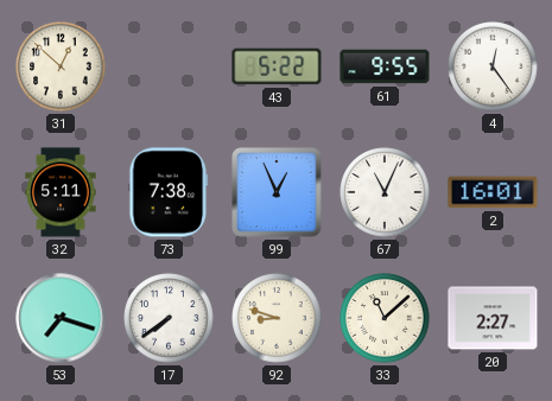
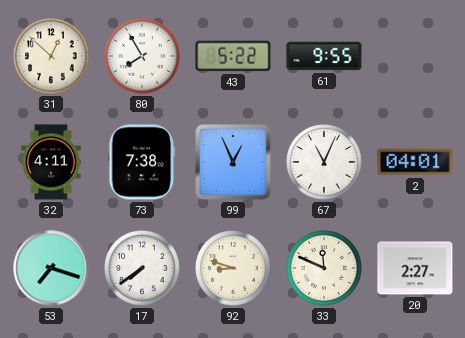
80: none -> 7:55 (142, 56)
4: 12:24 -> none (493, 66)
32: 5:11 -> 4:11 (51, 162)
2: 16:01 -> 04:01 (415, 162)
33: 11:08 -> 11:49 (324, 268)
